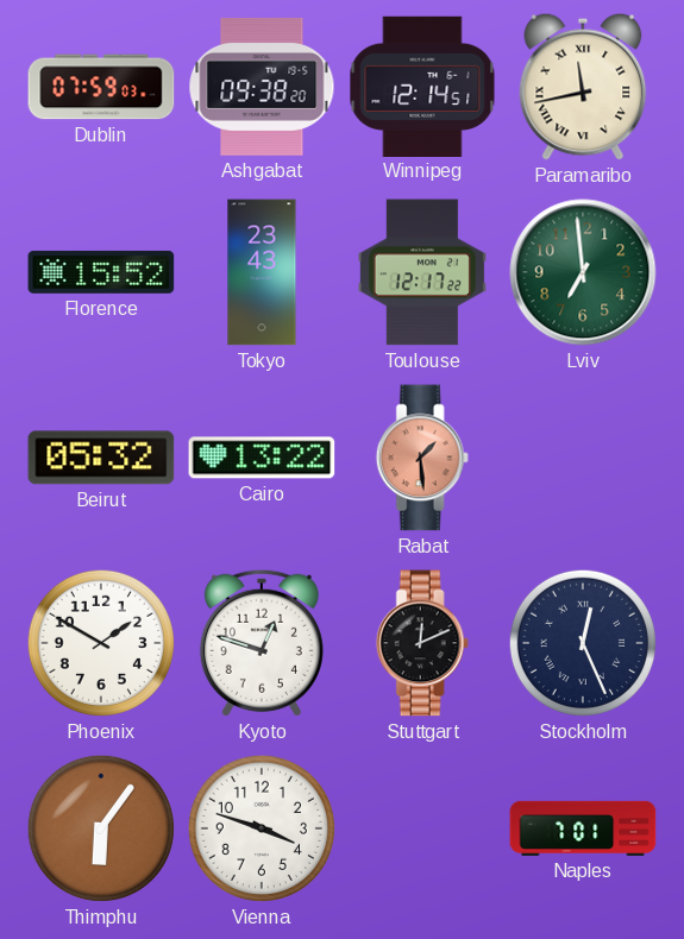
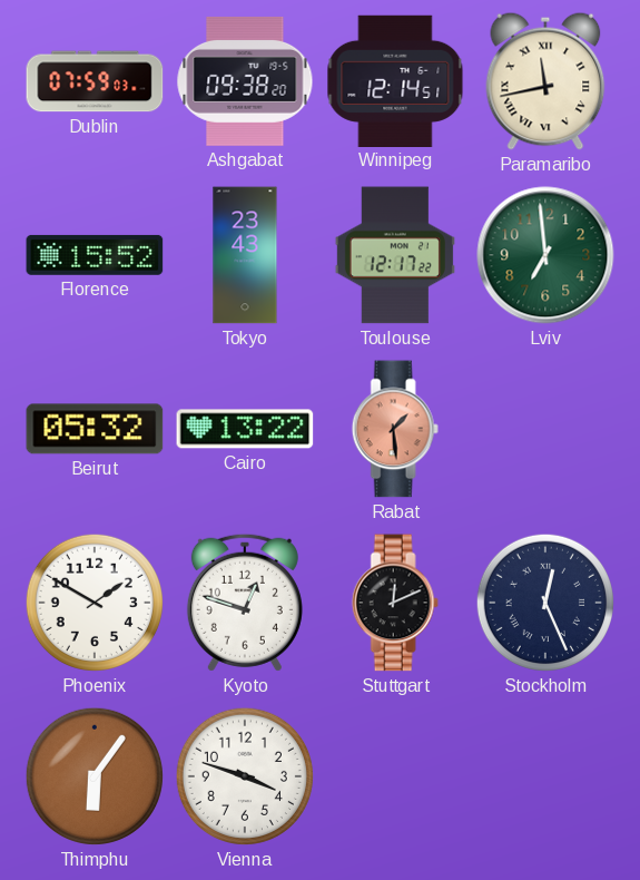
Naples: 7:01 -> none (583, 828)
